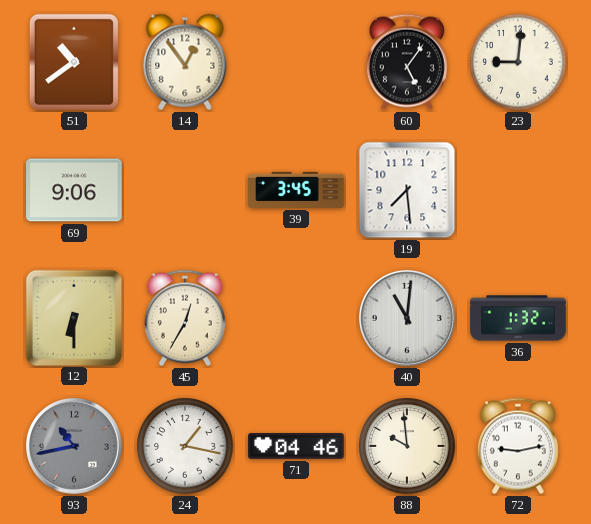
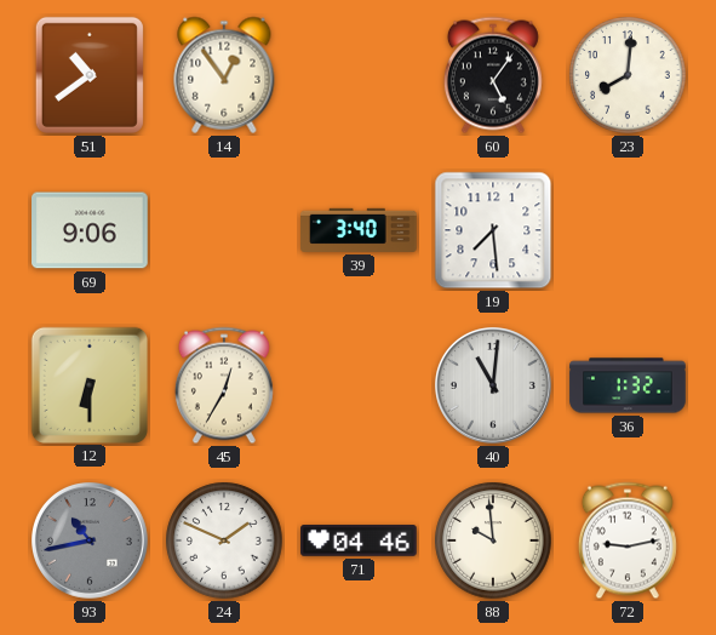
23: 9:01 -> 8:01 (628, 75)
39: 3:45 -> 3:40 (359, 230)
24: 1:17 -> 1:49 (224, 540)
